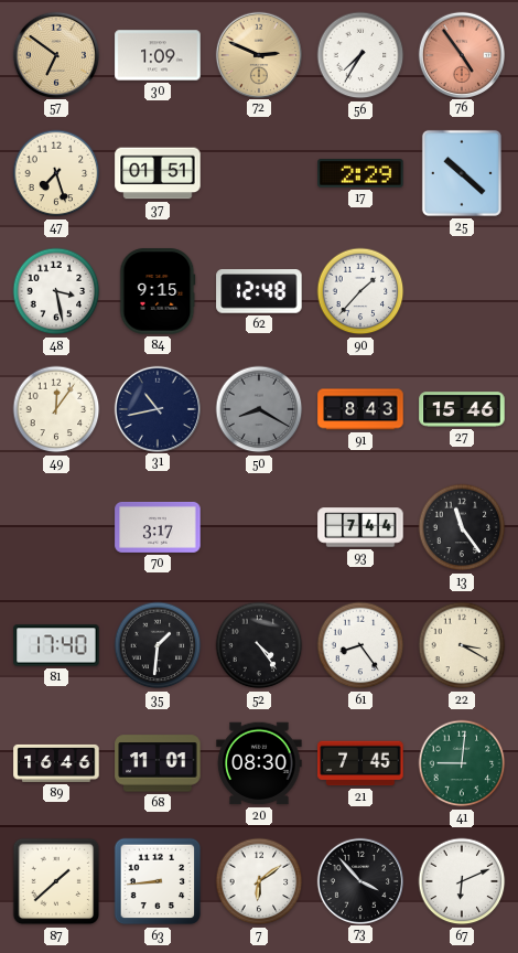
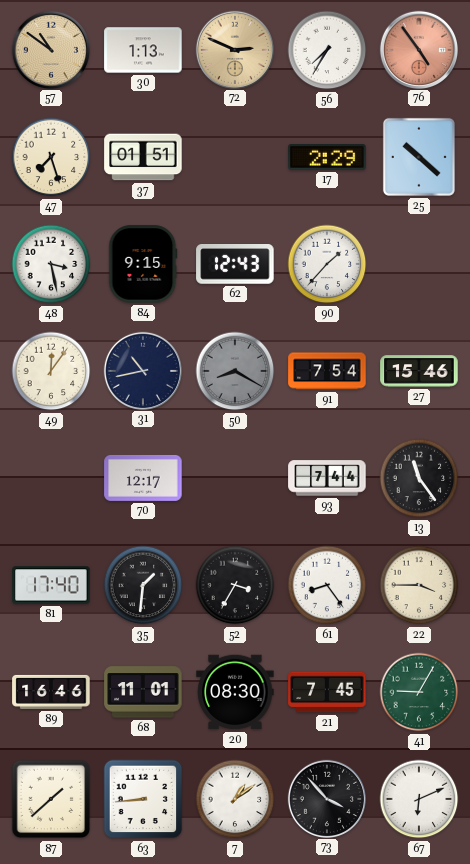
57: 6:51 -> 10:51 (50, 49)
30: 1:09 -> 1:13 (143, 50)
62: 12:48 -> 12:43 (235, 265)
91: 8:43 -> 7:54 (327, 371)
70: 3:17 -> 12:17 (143, 478)
52: 4:24 -> 3:35 (235, 585)
22: 3:20 -> 3:45 (419, 585)
41: 9:01 -> 9:05 (419, 692)
7: 6:09 -> 1:09 (235, 799)
